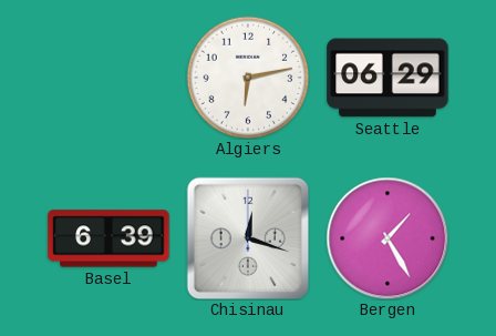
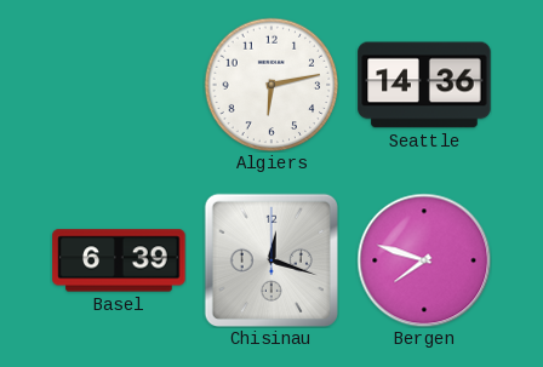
Seattle: 06:29 -> 14:36 (424, 85)
Bergen: 1:25 -> 7:48 (424, 260)
